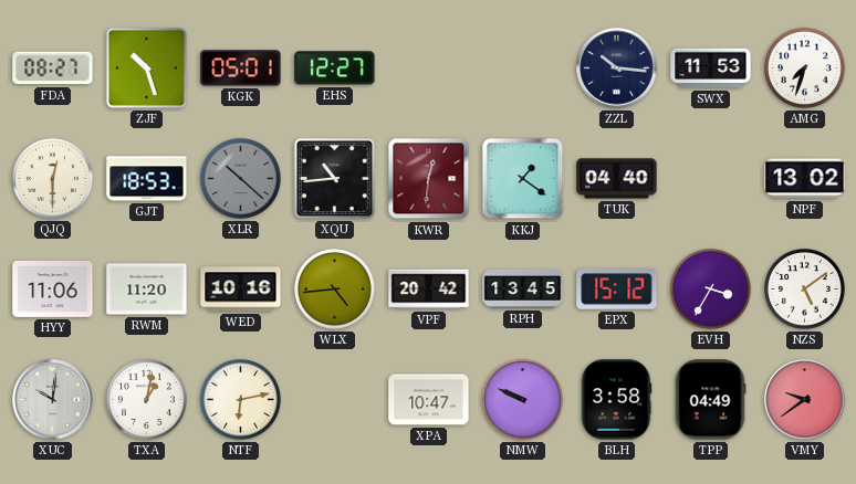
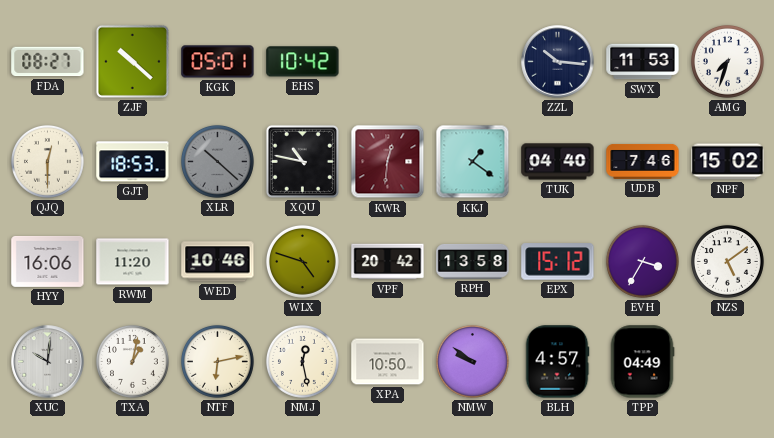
ZJF: 10:27 -> 10:22 (132, 61)
EHS: 12:27 -> 10:42 (303, 62)
XQU: 10:44 -> 10:47 (302, 161)
UDB: none -> 7:46 (643, 161)
NPF: 13:02 -> 15:02 (728, 162)
HYY: 11:06 -> 16:06 (48, 261)
WED: 10:16 -> 10:46 (218, 262)
WLX: 4:44 -> 4:48 (302, 261)
RPH: 13:45 -> 13:58 (473, 261)
NMJ: none -> 12:28 (302, 361)
XPA: 10:47 -> 10:50 (388, 362)
NMW: 9:49 -> 9:51 (472, 361)
BLH: 3:58 -> 4:57 (557, 362)
VMY: 9:39 -> none (805, 400)
